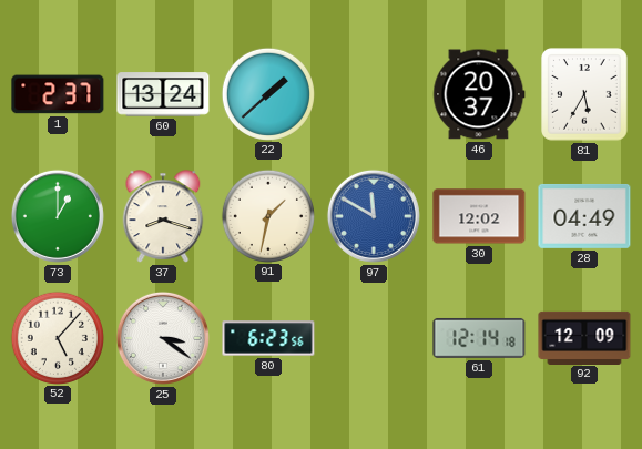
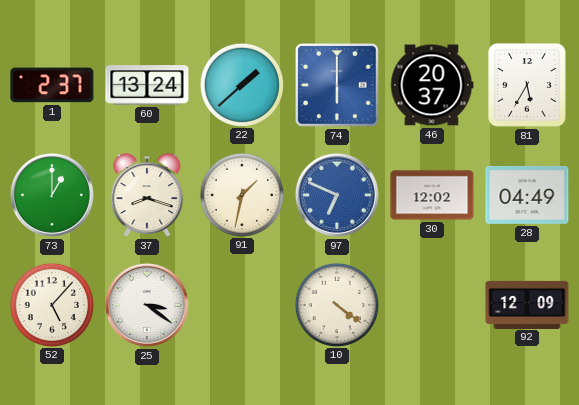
74: none -> 6:00 (337, 85)
97: 11:50 -> 6:49 (337, 195)
80: 6:23 -> none (268, 338)
10: none -> 4:21 (336, 304)
61: 12:14 -> none (479, 338)
